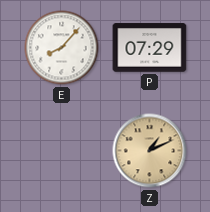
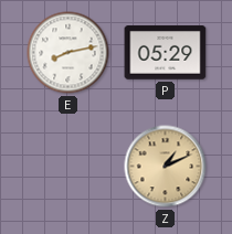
E: 8:07 -> 8:13 (68, 53)
P: 07:29 -> 05:29 (166, 53)
